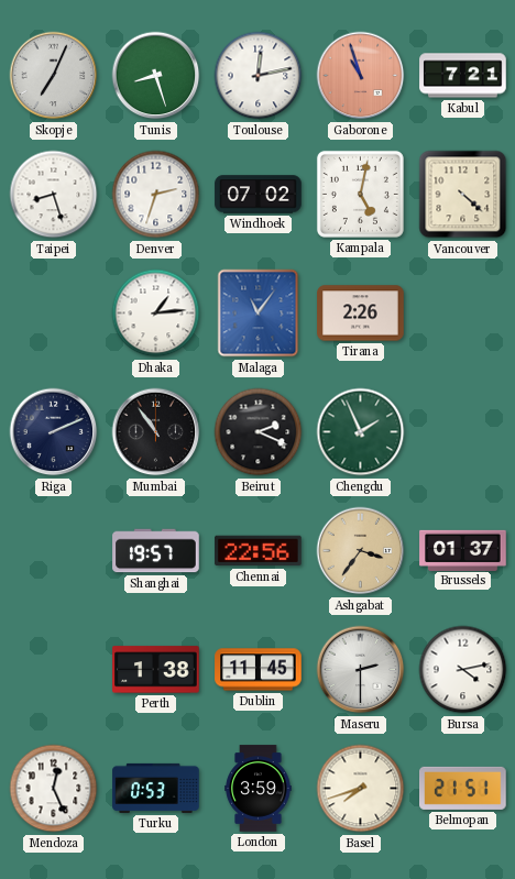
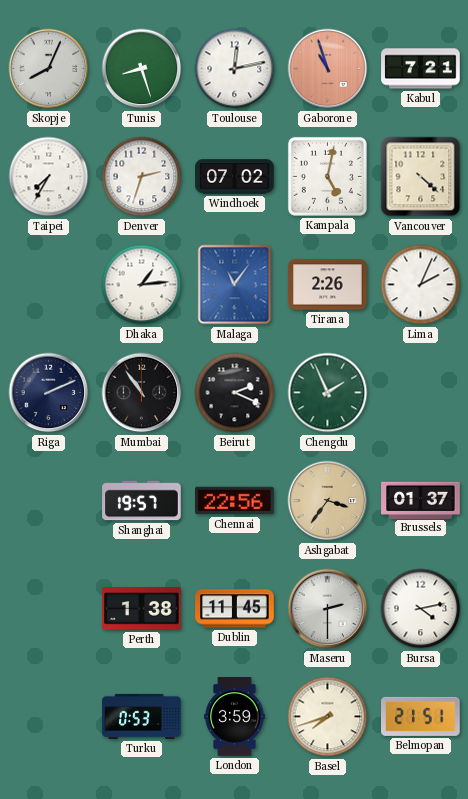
Skopje: 7:04 -> 8:04 (49, 69)
Taipei: 8:27 -> 7:35 (49, 177)
Lima: none -> 2:04 (421, 285)
Mendoza: 12:26 -> none (54, 789)
